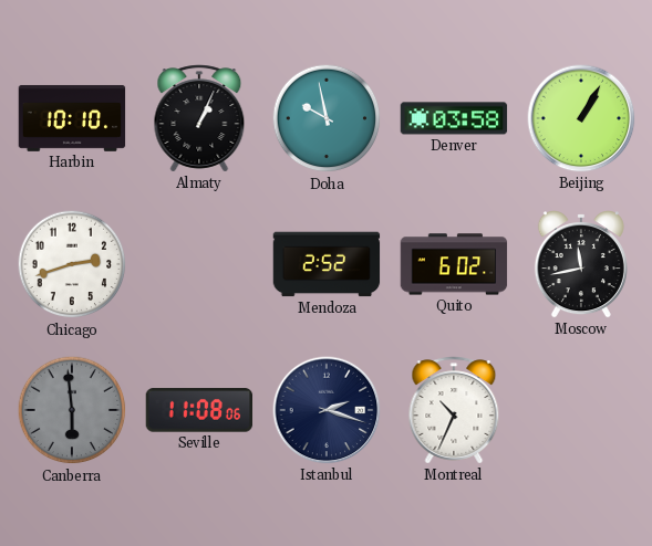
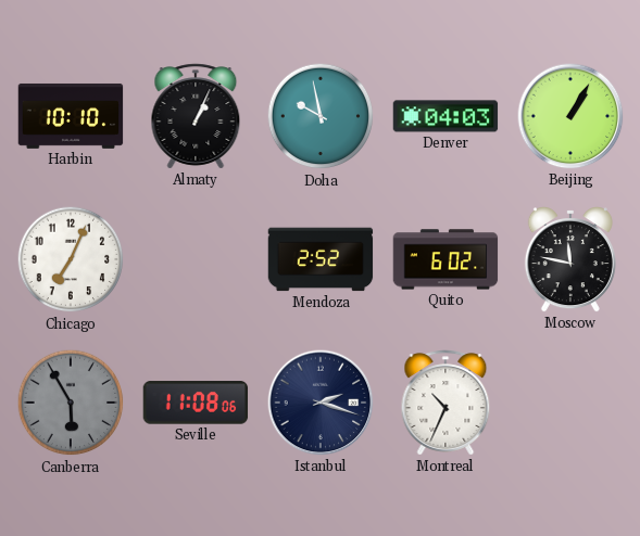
Denver: 03:58 -> 04:03 (446, 116)
Chicago: 2:42 -> 7:04 (71, 259)
Moscow: 11:43 -> 11:47 (570, 260)
Canberra: 5:59 -> 5:55 (71, 403)
